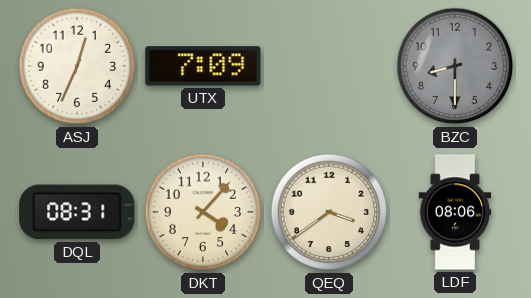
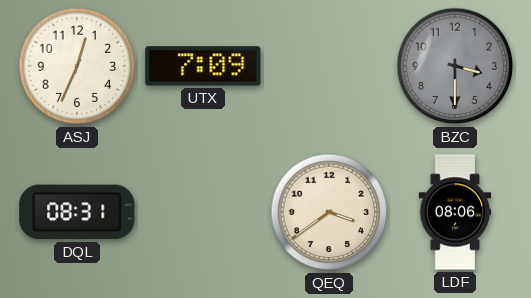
BZC: 8:30 -> 3:30 (455, 66)
DKT: 4:07 -> none (203, 212)
